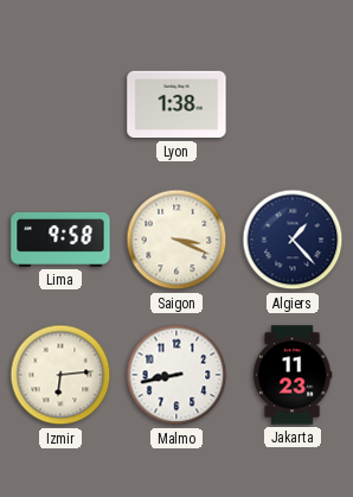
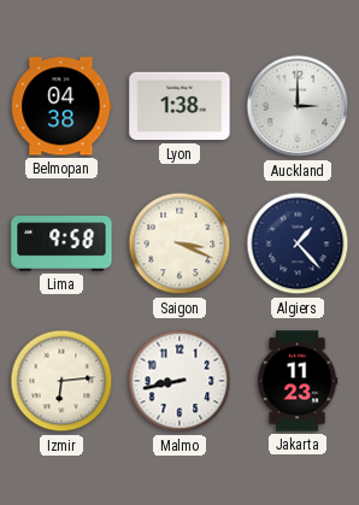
Belmopan: none -> 04:38 (61, 106)
Auckland: none -> 3:00 (298, 106)
